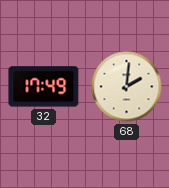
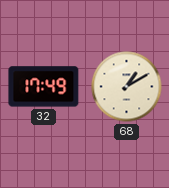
68: 2:01 -> 1:10 (127, 87)
